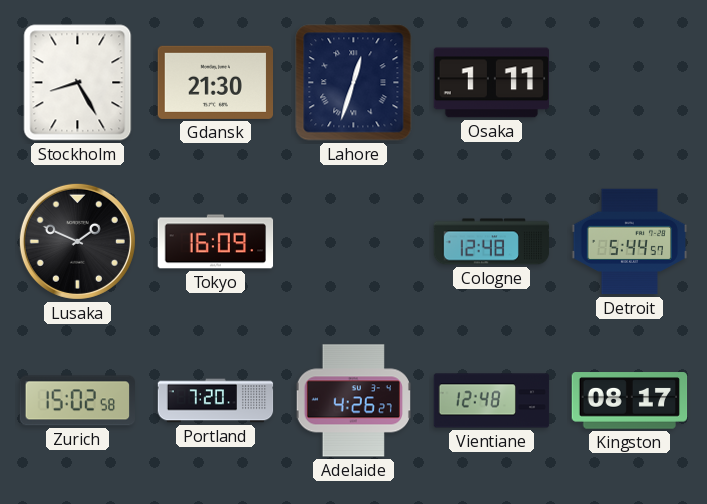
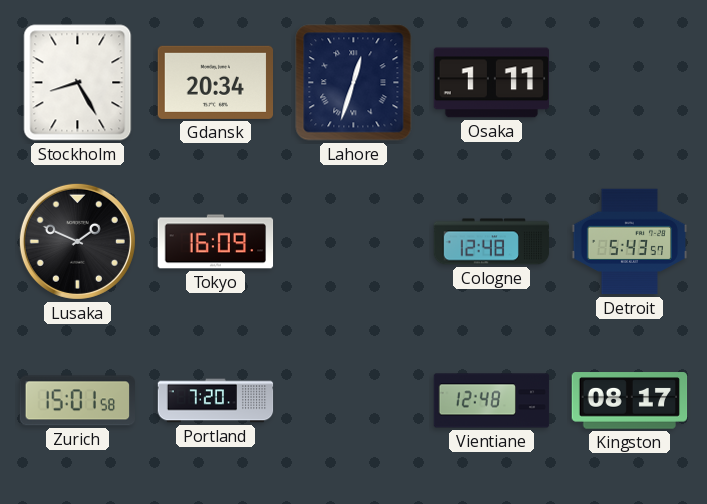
Gdansk: 21:30 -> 20:34 (216, 82)
Detroit: 5:44 -> 5:43 (630, 242)
Zurich: 15:02 -> 15:01 (77, 401)
Adelaide: 4:26 -> none (353, 401)
